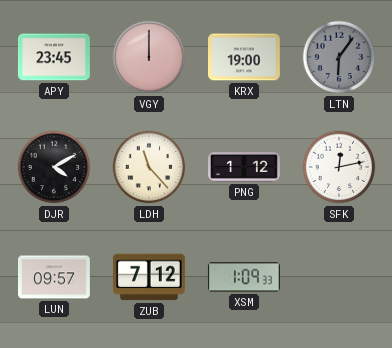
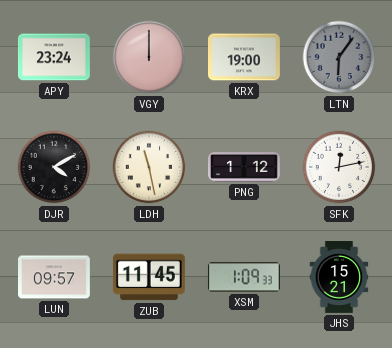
APY: 23:45 -> 23:24 (54, 57)
LDH: 11:23 -> 11:28 (149, 167)
ZUB: 7:12 -> 11:45 (149, 277)
JHS: none -> 15:21 (339, 278)
